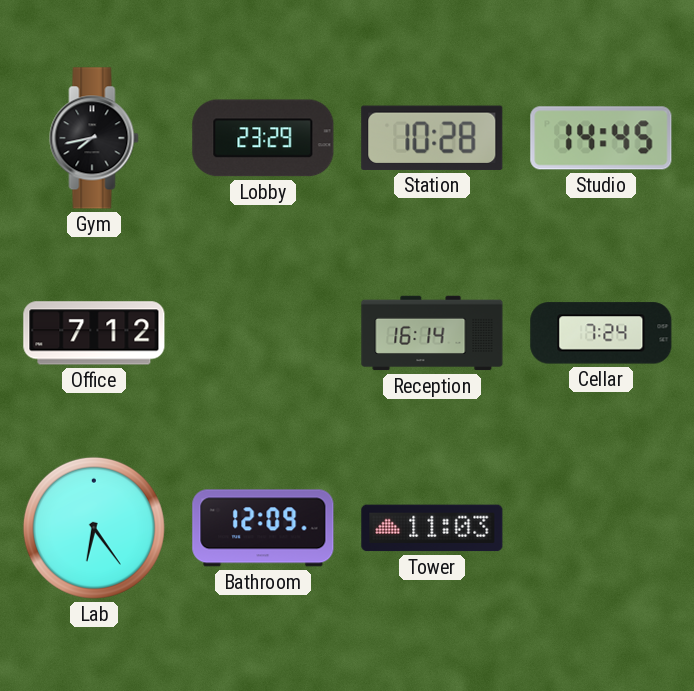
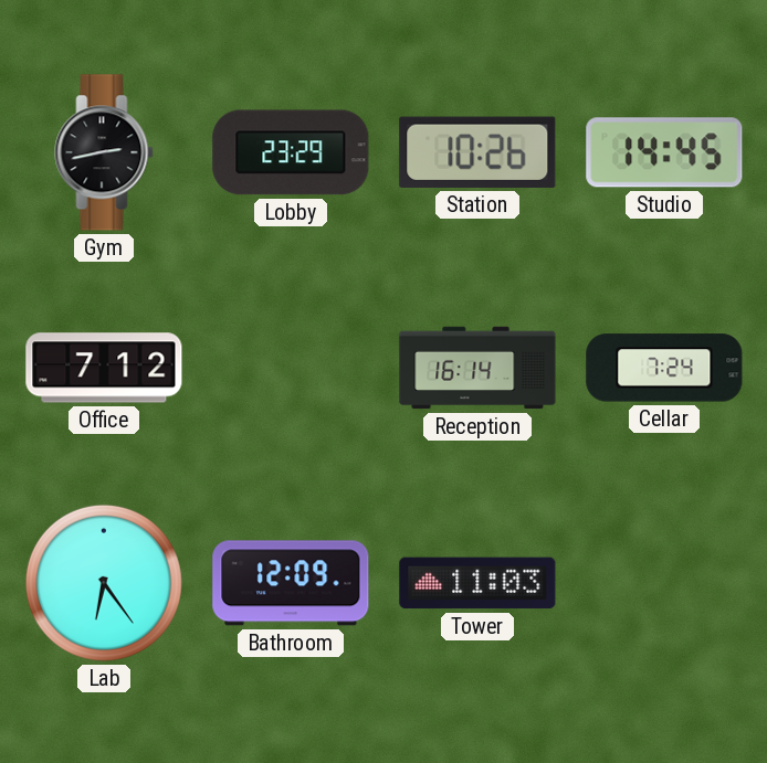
Gym: 7:43 -> 2:43 (104, 152)
Station: 10:28 -> 10:26 (477, 152)
